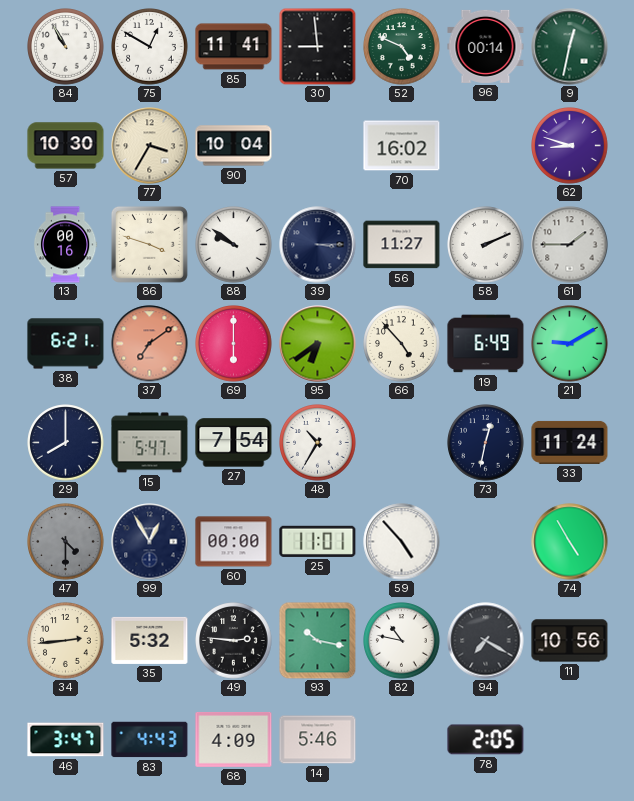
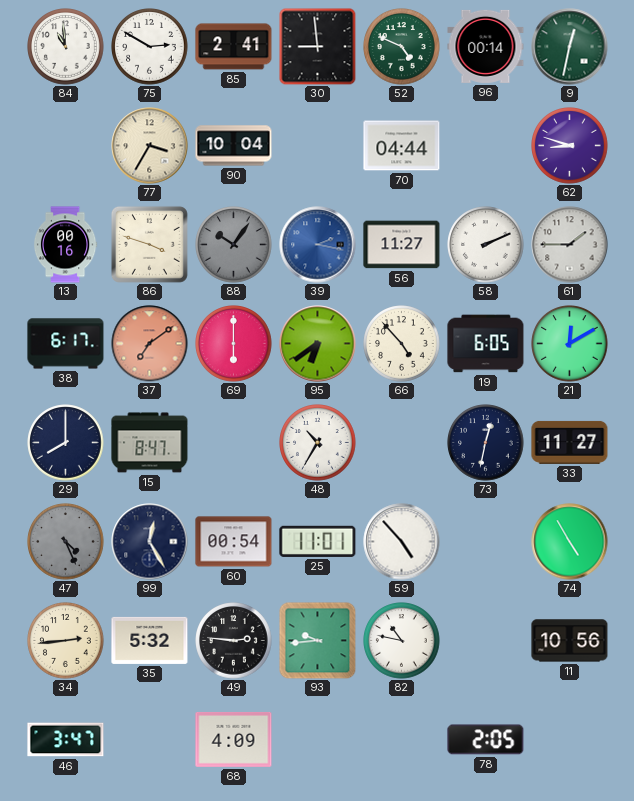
84: 10:55 -> 10:59 (66, 47)
75: 12:50 -> 2:50 (150, 47)
85: 11:41 -> 2:41 (234, 47)
57: 10:30 -> none (66, 146)
70: 16:02 -> 04:44 (402, 146)
88: 9:51 -> 10:06 (234, 245)
88 dial: white -> grey (234, 245)
39: 3:15 -> 2:17 (318, 245)
39 dial: navy -> blue (318, 245)
38: 6:21 -> 6:17 (66, 344)
19: 6:49 -> 6:05 (486, 344)
21: 9:10 -> 12:10 (570, 344)
15: 5:47 -> 8:47 (150, 443)
27: 7:54 -> none (234, 443)
33: 11:24 -> 11:27 (570, 442)
47: 4:30 -> 4:26 (66, 542)
99: 12:55 -> 12:25 (150, 542)
60: 00:00 -> 00:54 (234, 542)
93: 10:17 -> 9:44 (317, 640)
94: 7:20 -> none (486, 641)
83: 4:43 -> none (150, 740)
14: 5:46 -> none (318, 740)
